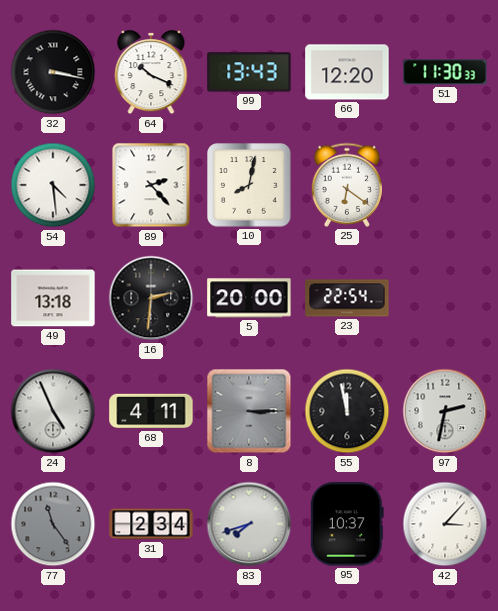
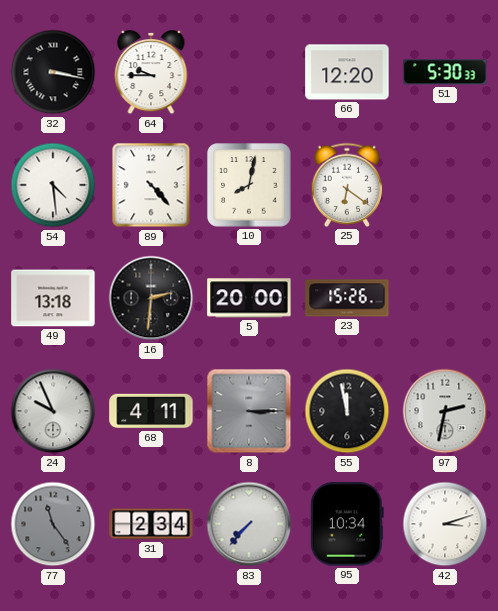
64: 10:19 -> 9:45 (151, 72)
99: 13:43 -> none (249, 72)
51: 11:30 -> 5:30 (445, 72)
89: 2:23 -> 4:23 (151, 185)
23: 22:54 -> 15:26 (347, 298)
24: 4:56 -> 9:56 (53, 411)
83: 7:42 -> 7:37 (249, 524)
95: 10:37 -> 10:34 (347, 524)
42: 3:07 -> 3:12 (445, 524)
